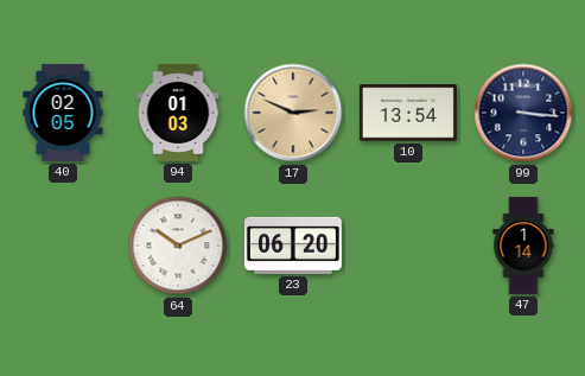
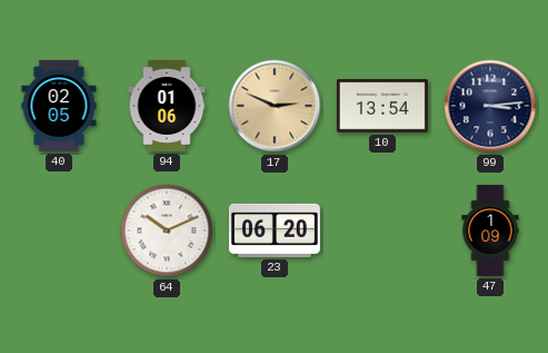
94: 01:03 -> 01:06 (167, 106)
99: 3:16 -> 3:14 (490, 106)
47: 1:14 -> 1:09 (490, 231)
